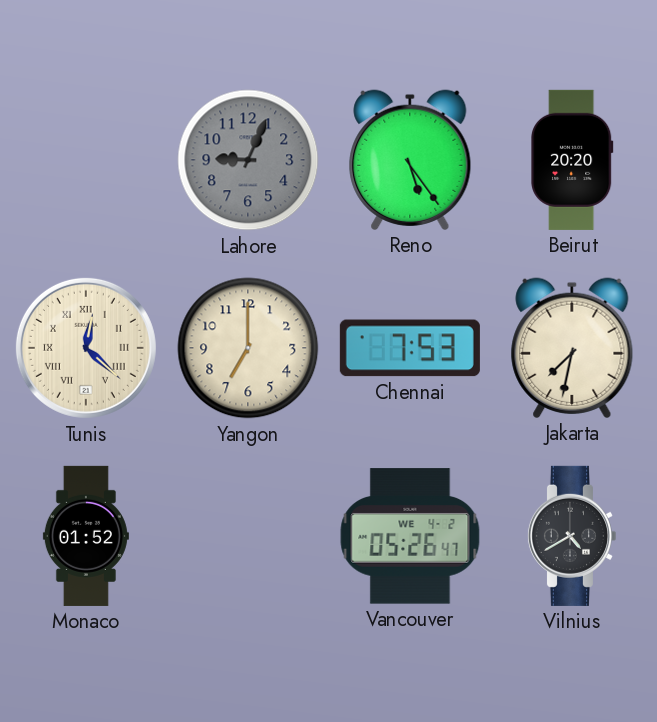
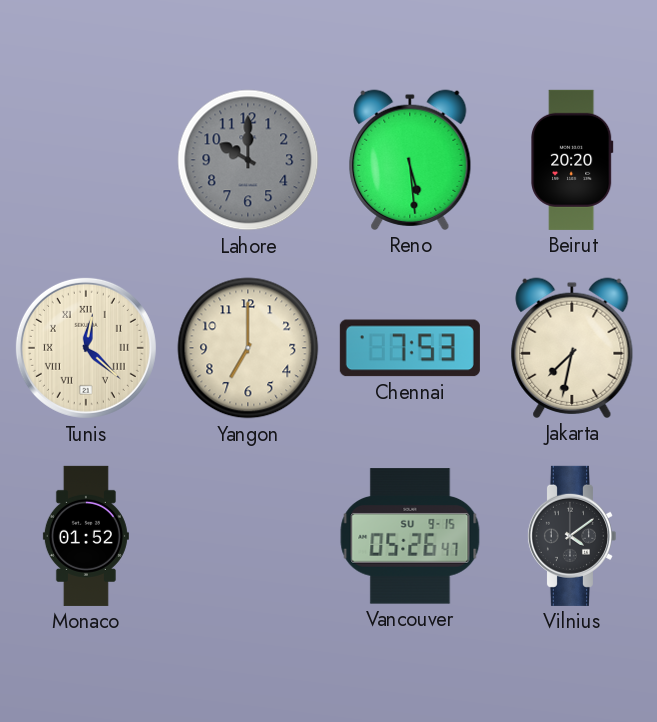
Lahore: 9:04 -> 10:00 (248, 160)
Reno: 5:24 -> 5:29 (410, 160)
Vancouver date: WE 4-2 -> SU 9-15 (410, 536)
Vilnius: 4:40 -> 4:09 (571, 536)
